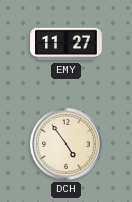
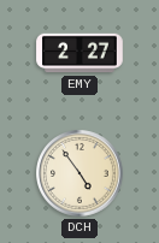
EMY: 11:27 -> 2:27 (79, 53)
